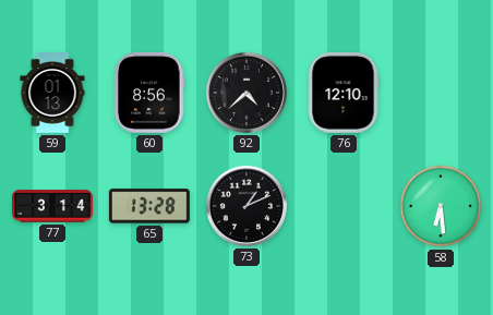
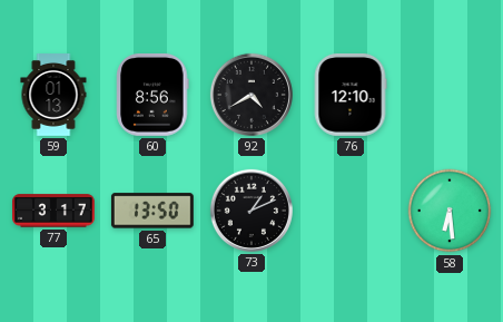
92: 4:38 -> 4:40 (251, 95)
77: 3:14 -> 3:17 (55, 211)
65: 13:28 -> 13:50 (152, 211)
